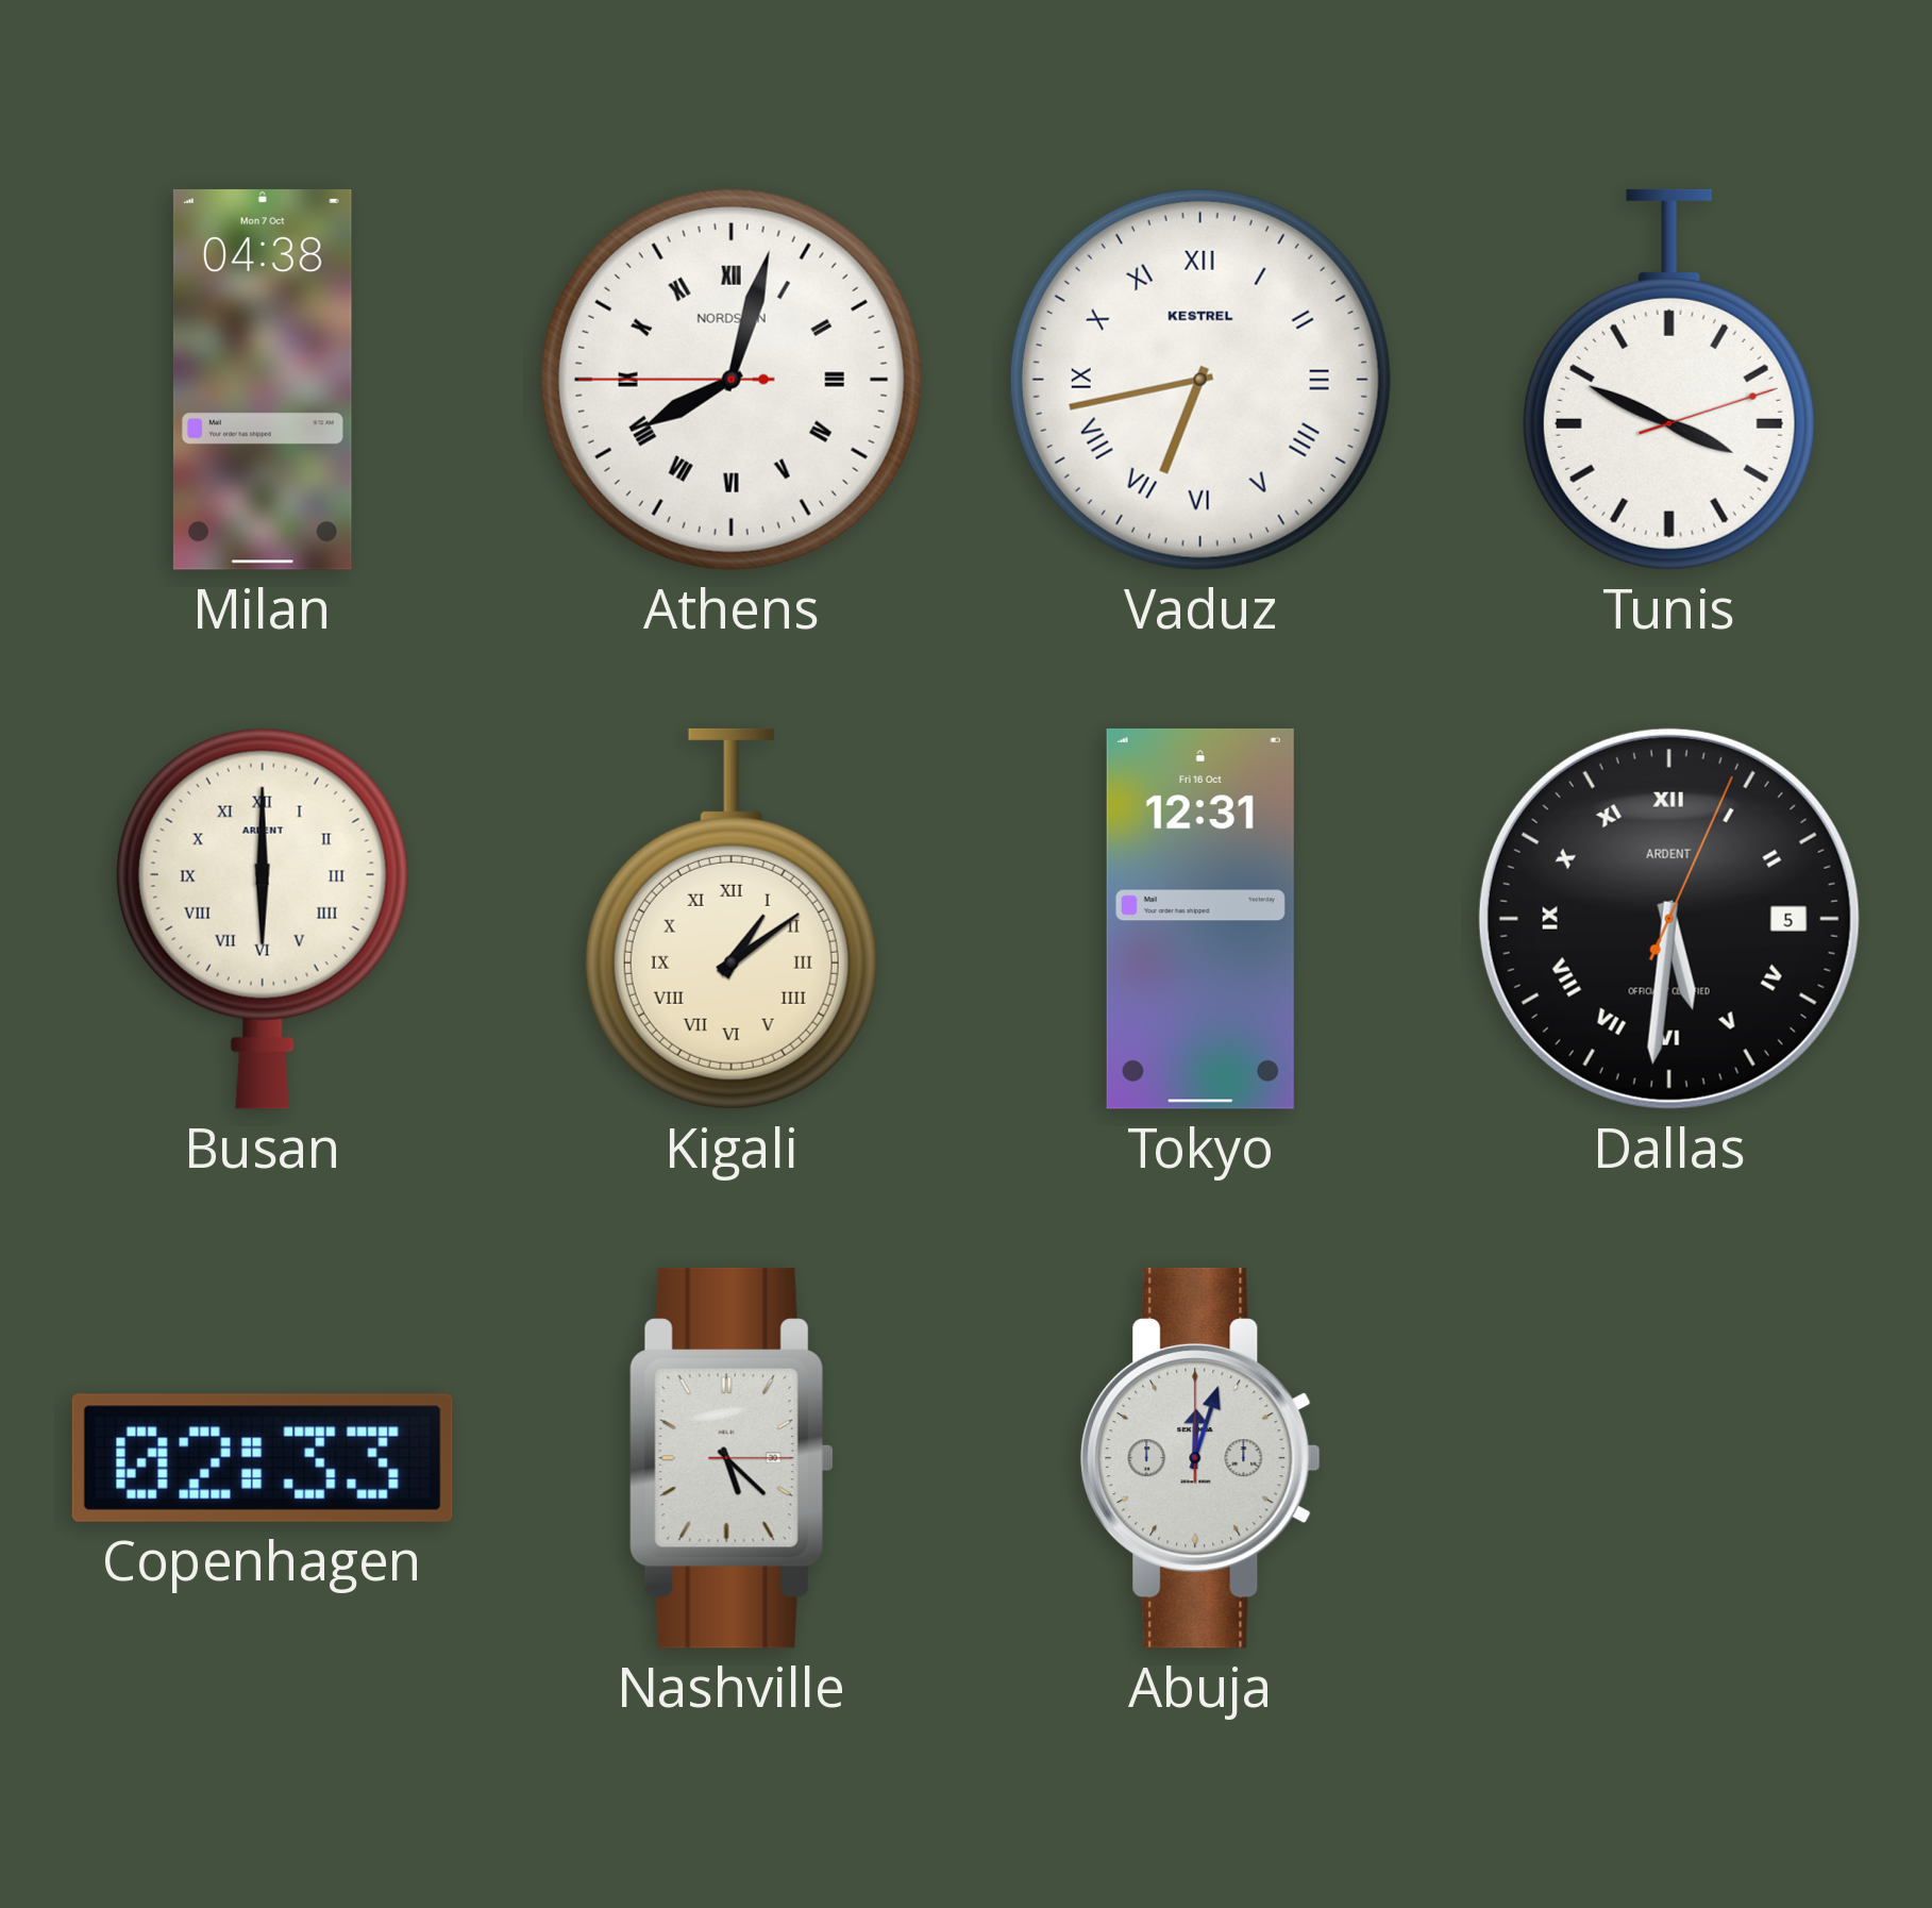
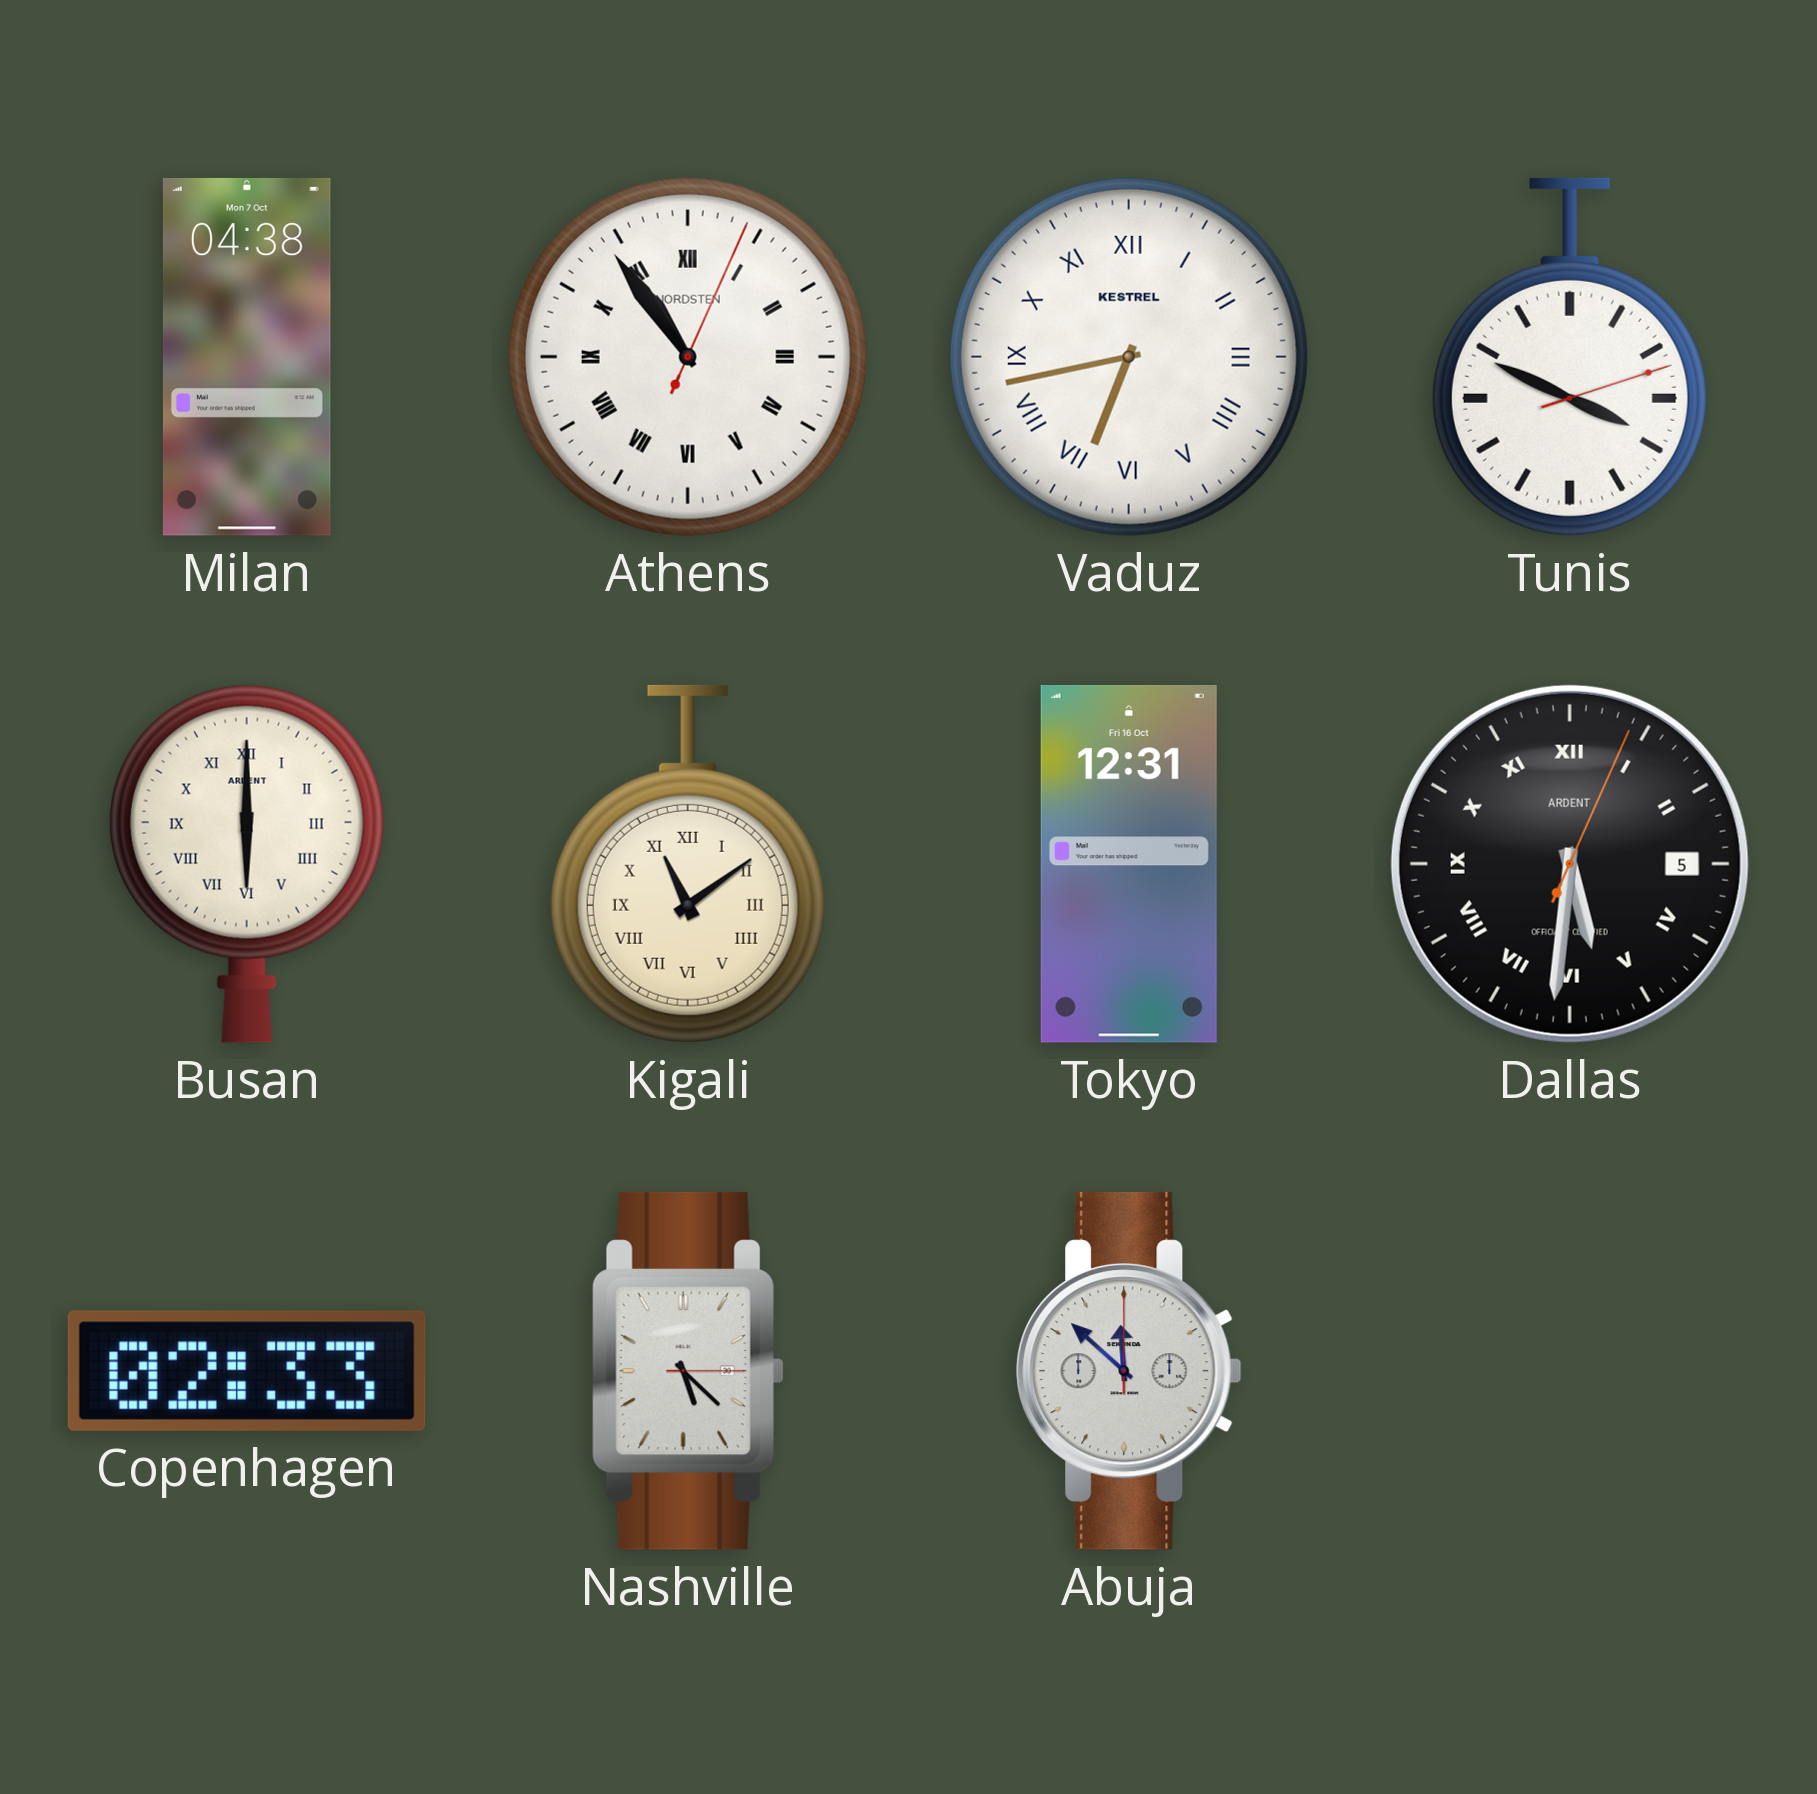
Athens: 8:02 -> 10:54 (688, 357)
Kigali: 1:09 -> 11:09 (688, 864)
Abuja: 12:03 -> 11:52 (1129, 1371)
